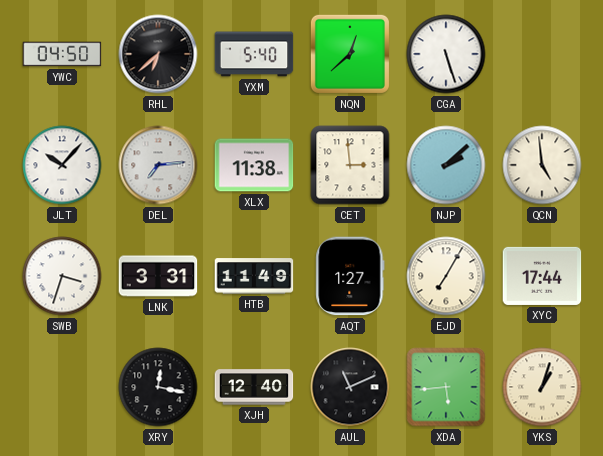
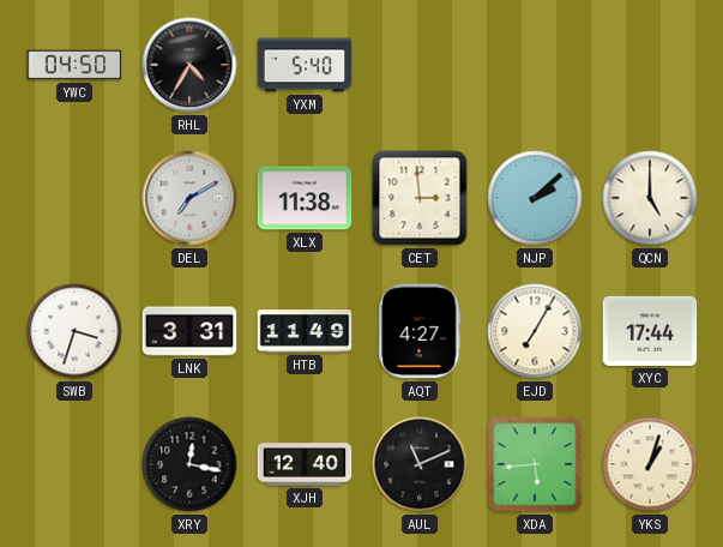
RHL: 6:38 -> 4:35 (189, 65)
NQN: 12:38 -> none (350, 54)
CGA: 5:27 -> none (446, 54)
JLT: 10:07 -> none (62, 165)
DEL: 7:14 -> 7:10 (189, 198)
QCN: 4:59 -> 5:00 (650, 198)
AQT: 1:27 -> 4:27 (420, 331)
